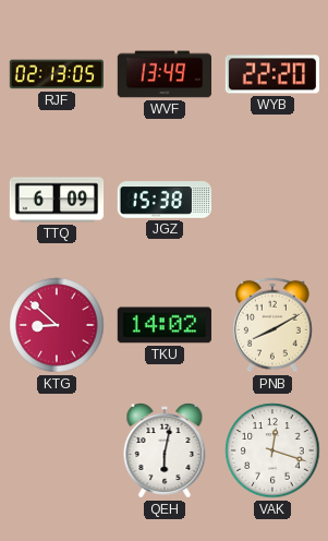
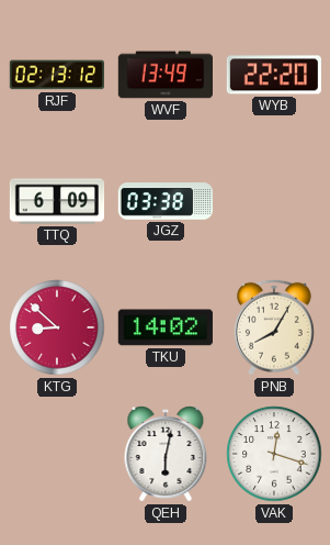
RJF: 02:13:05 -> 02:13:12 (56, 75)
JGZ: 15:38 -> 03:38 (166, 201)
PNB: 8:10 -> 8:05 (274, 327)
